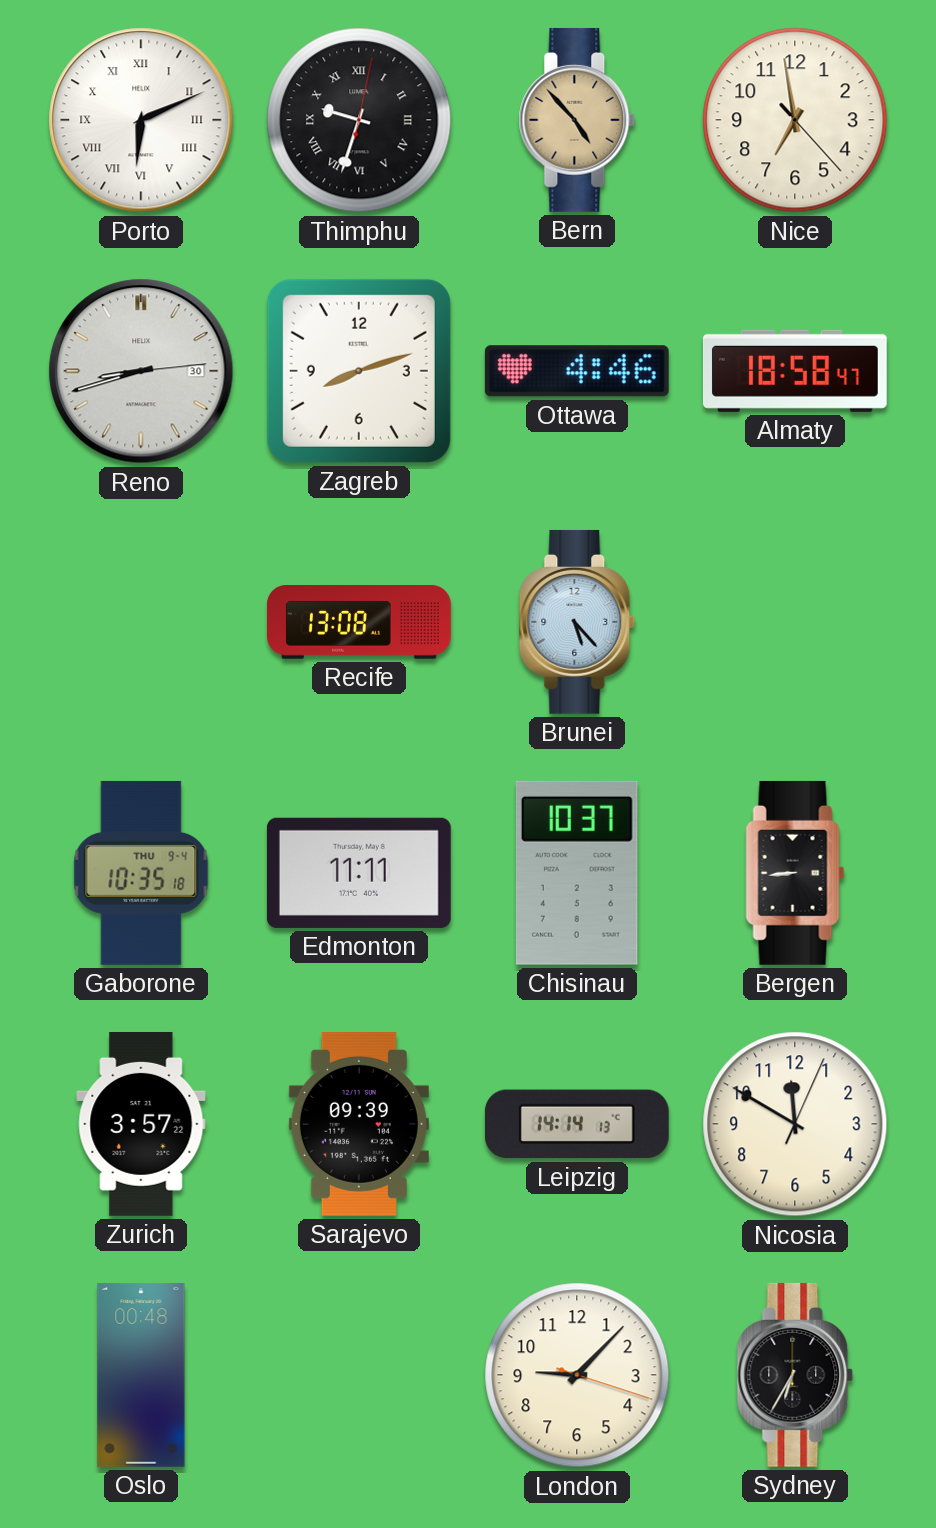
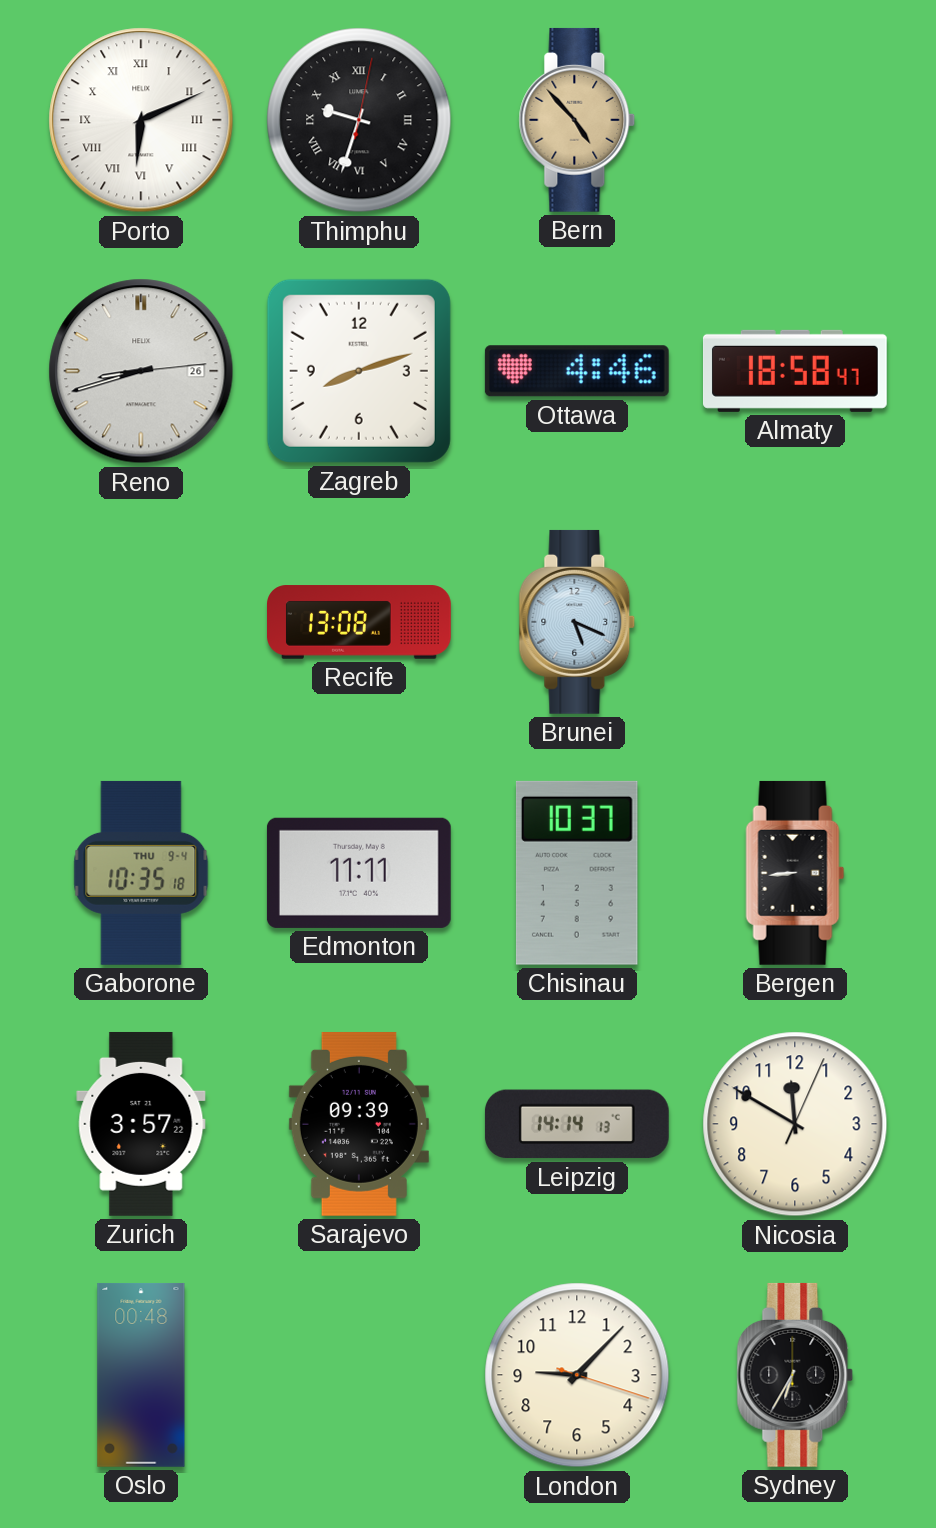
Nice: 6:58 -> none (795, 120)
Reno date: 30 -> 26 (141, 371)
Brunei: 5:23 -> 5:19 (577, 622)
